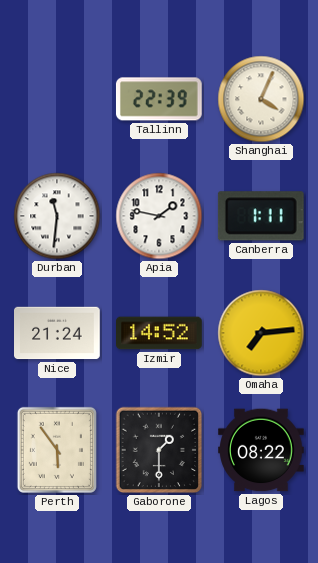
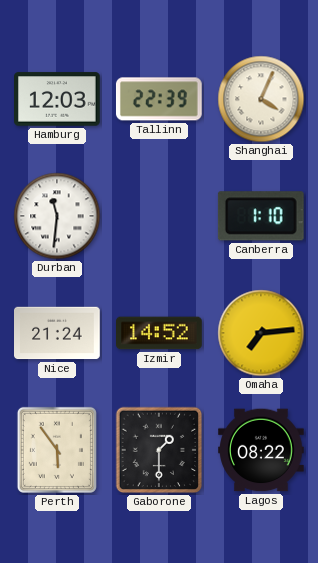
Hamburg: none -> 12:03 (58, 99)
Apia: 1:47 -> none (159, 216)
Canberra: 1:11 -> 1:10 (261, 216)
